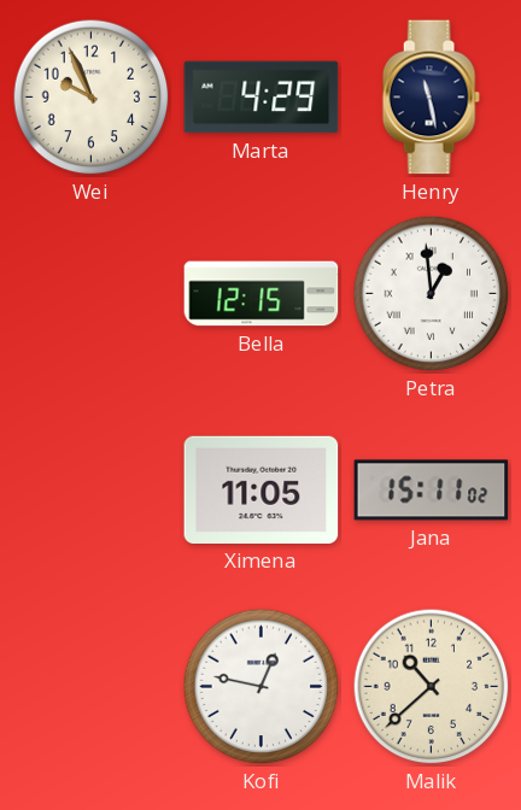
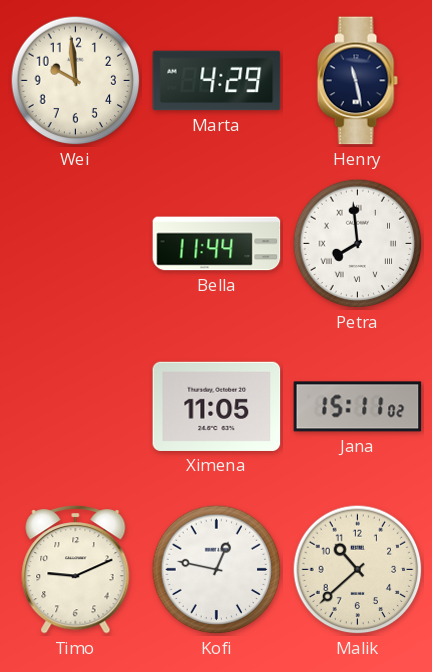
Wei: 9:56 -> 9:59 (76, 81)
Bella: 12:15 -> 11:44 (217, 244)
Petra: 12:59 -> 7:59 (358, 244)
Timo: none -> 9:11 (76, 570)
